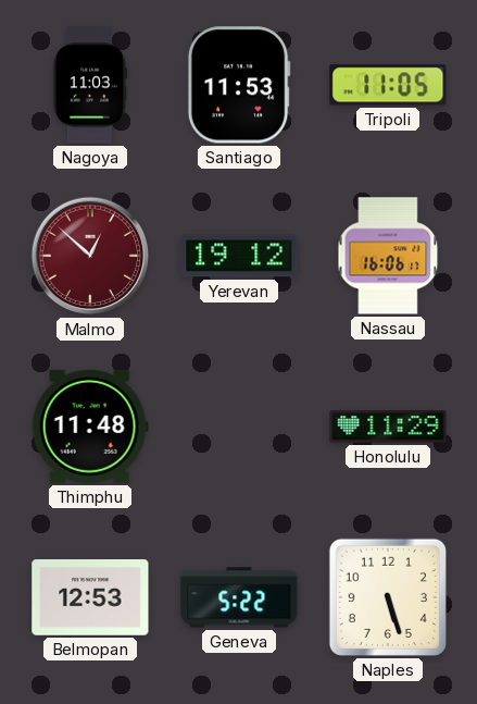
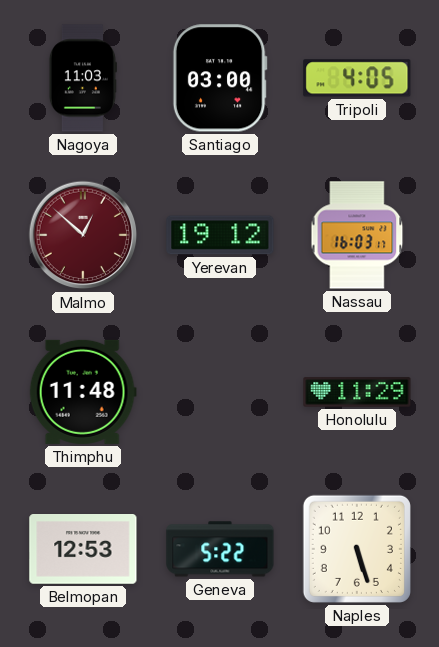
Santiago: 11:53 -> 03:00 (220, 78)
Tripoli: 11:05 -> 4:05 (357, 78)
Nassau: 16:06 -> 16:03 (357, 235)
